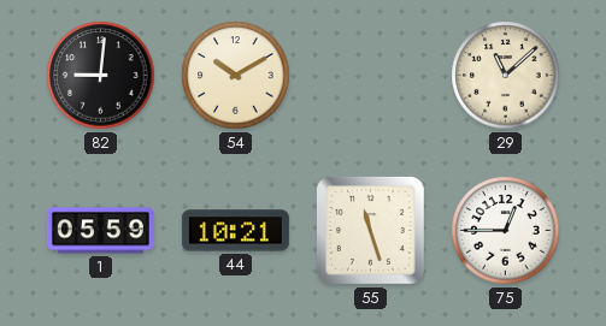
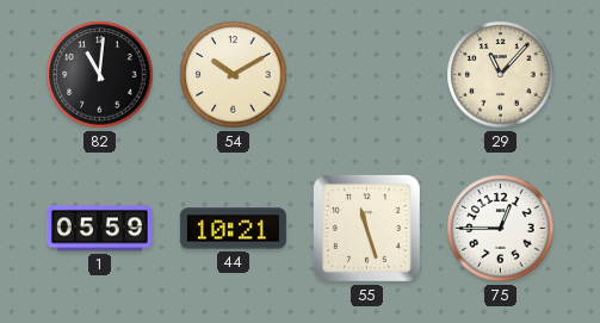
82: 9:01 -> 11:01 (100, 75)
29: 11:08 -> 11:07 (501, 75)
